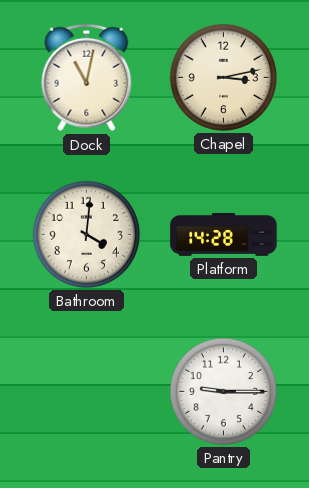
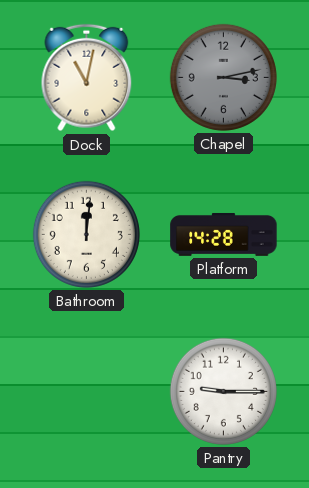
Chapel dial: cream -> grey (223, 77)
Bathroom: 4:01 -> 12:01 (86, 234)
